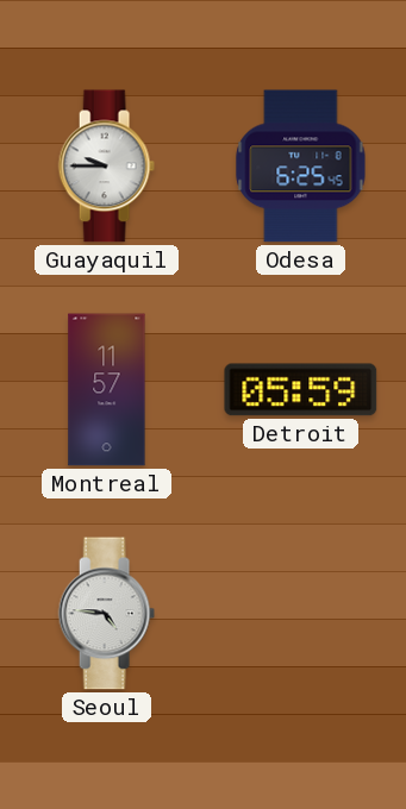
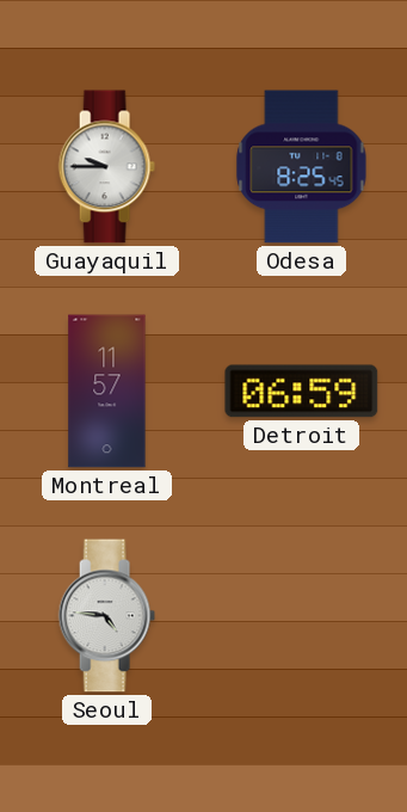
Odesa: 6:25 -> 8:25 (302, 167)
Detroit: 05:59 -> 06:59 (302, 392)
